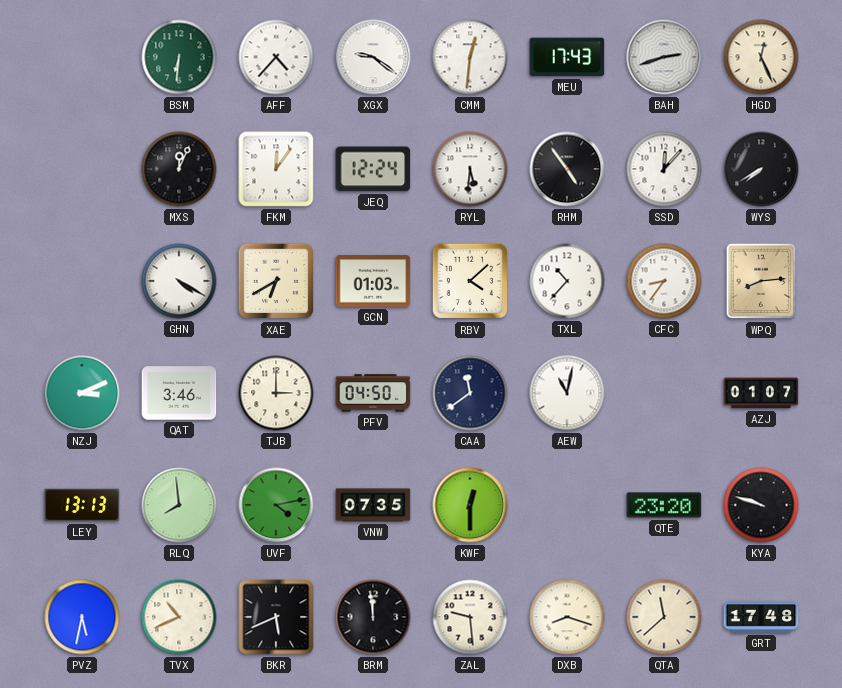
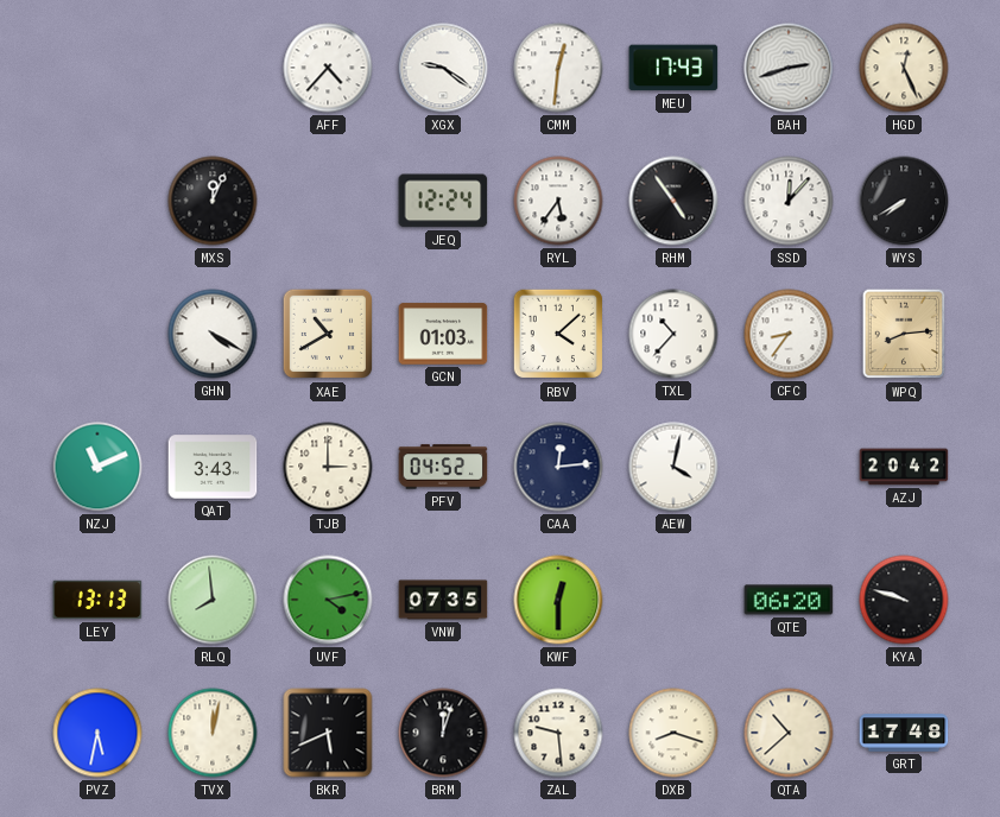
BSM: 6:31 -> none (179, 57)
FKM: 12:06 -> none (276, 169)
RYL: 5:31 -> 5:36 (558, 201)
XAE: 6:40 -> 10:40 (328, 334)
NZJ: 3:11 -> 11:11 (97, 467)
QAT: 3:46 -> 3:43 (213, 467)
PFV: 04:50 -> 04:52 (443, 467)
CAA: 11:39 -> 12:14 (558, 467)
AEW: 11:02 -> 4:02 (673, 467)
AZJ: 01:07 -> 20:42 (904, 467)
QTE: 23:20 -> 06:20 (789, 600)
TVX: 10:41 -> 12:02 (213, 733)
BRM: 11:59 -> 12:03 (443, 733)
QTA: 11:38 -> 10:38 (789, 733)
